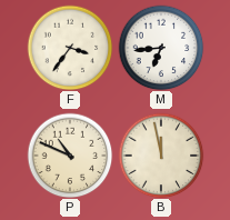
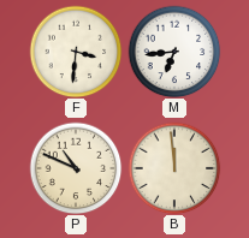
F: 3:36 -> 3:31 (76, 52)
B: 11:58 -> 11:59 (174, 168)
